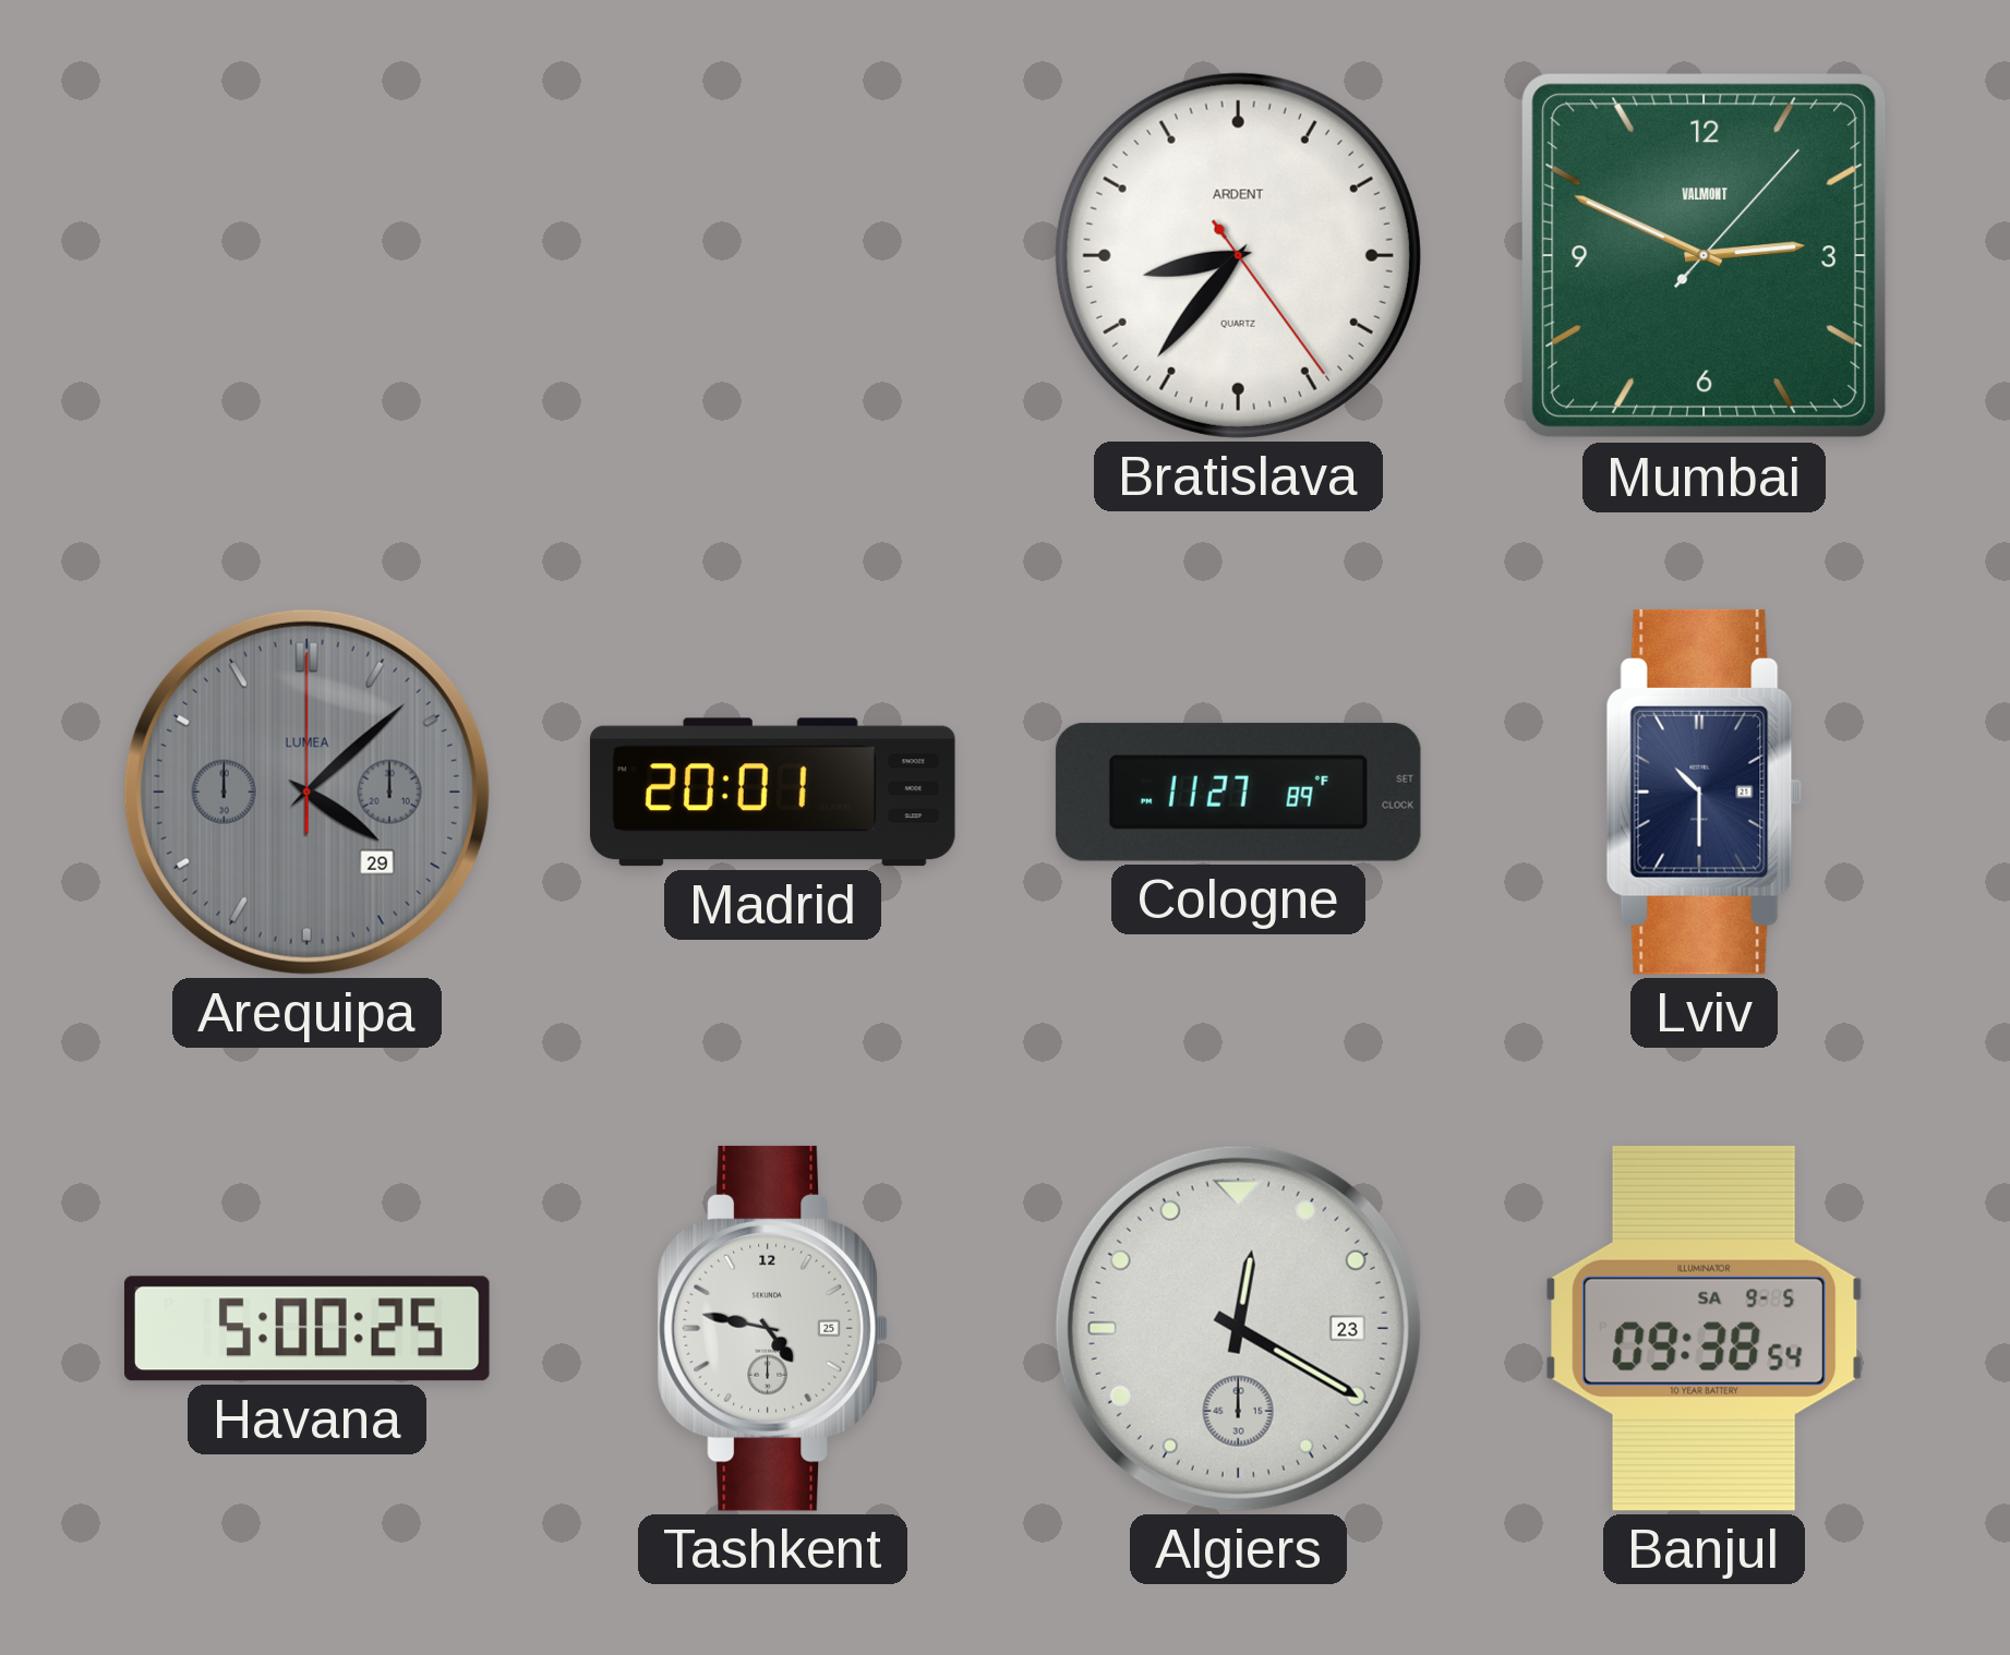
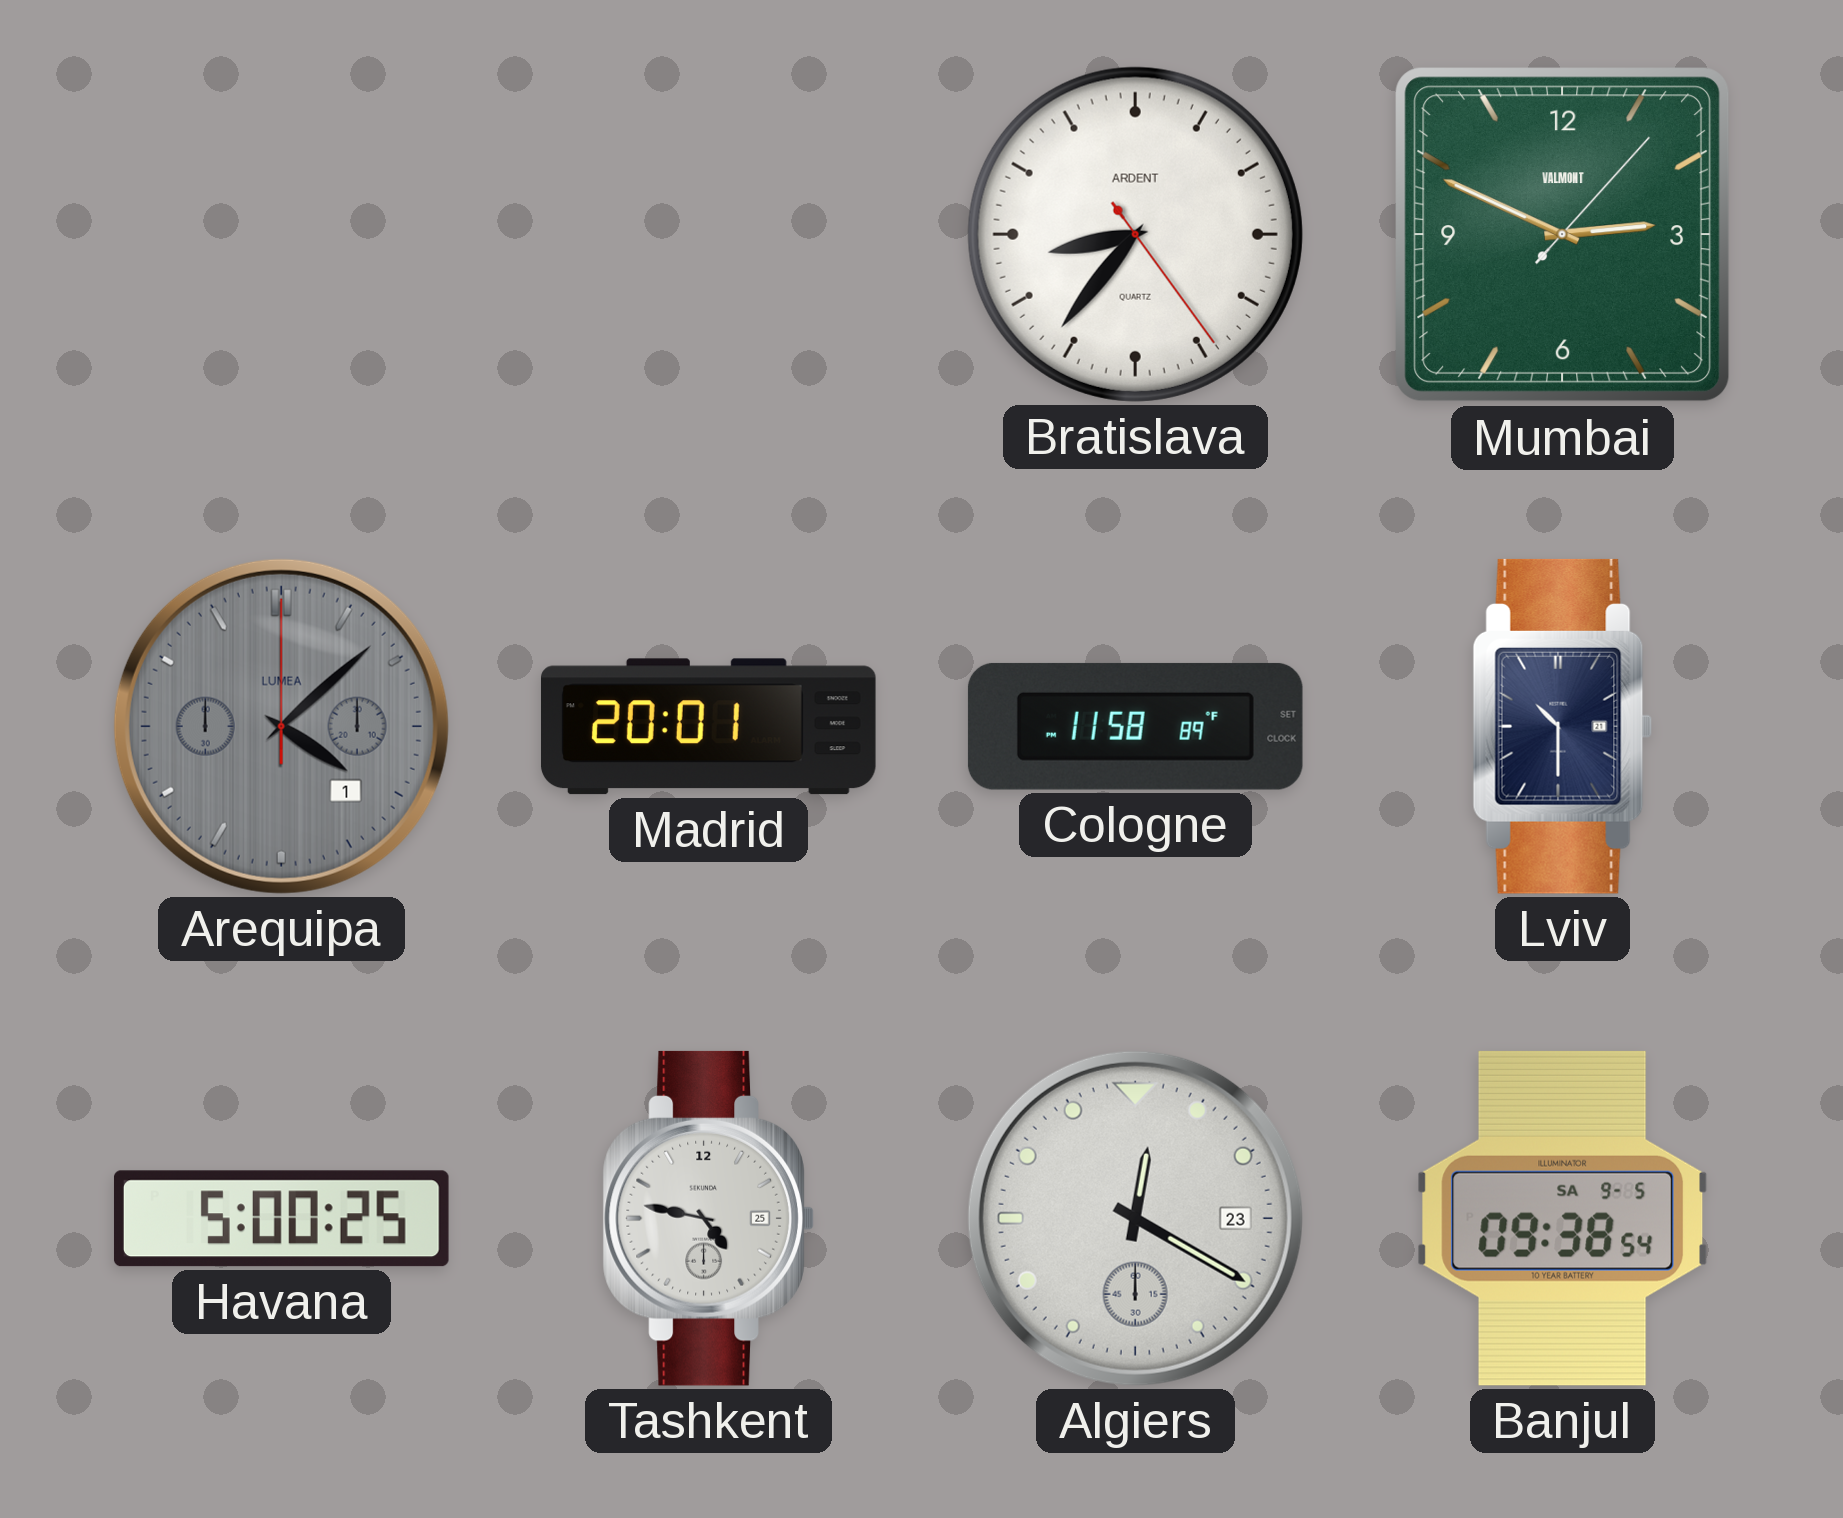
Arequipa date: 29 -> 1 (281, 726)
Cologne: 11:27 -> 11:58 (1135, 726)
